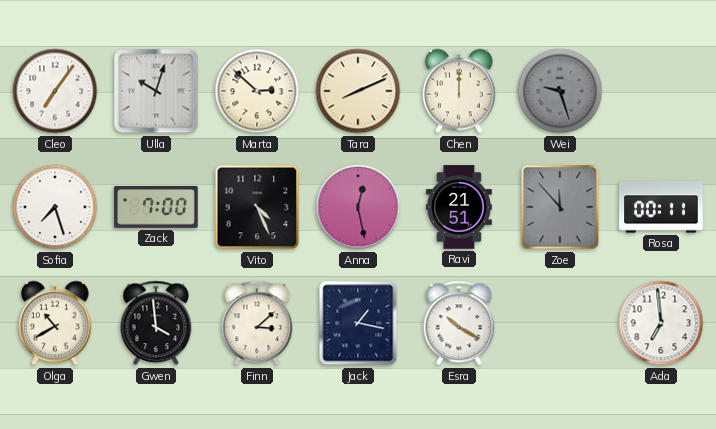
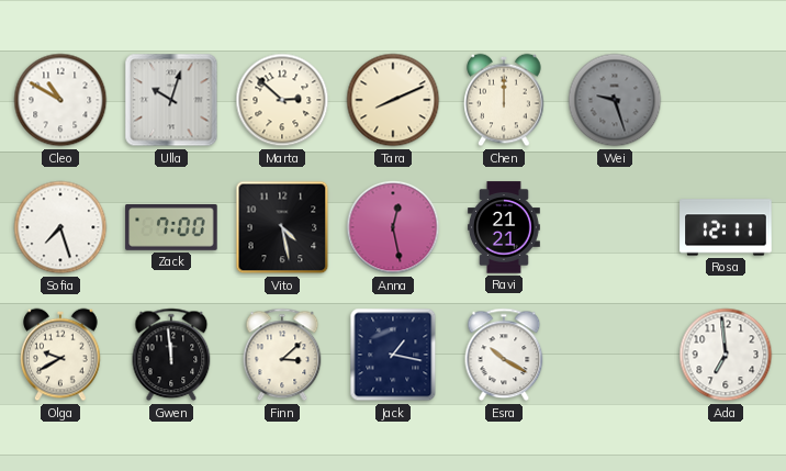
Cleo: 7:06 -> 10:50 (60, 100)
Vito: 4:26 -> 4:28 (282, 227)
Ravi: 21:51 -> 21:21 (504, 227)
Zoe: 11:53 -> none (560, 207)
Rosa: 00:11 -> 12:11 (726, 227)
Olga: 10:40 -> 9:40 (60, 355)
Gwen: 3:59 -> 11:59 (171, 355)
